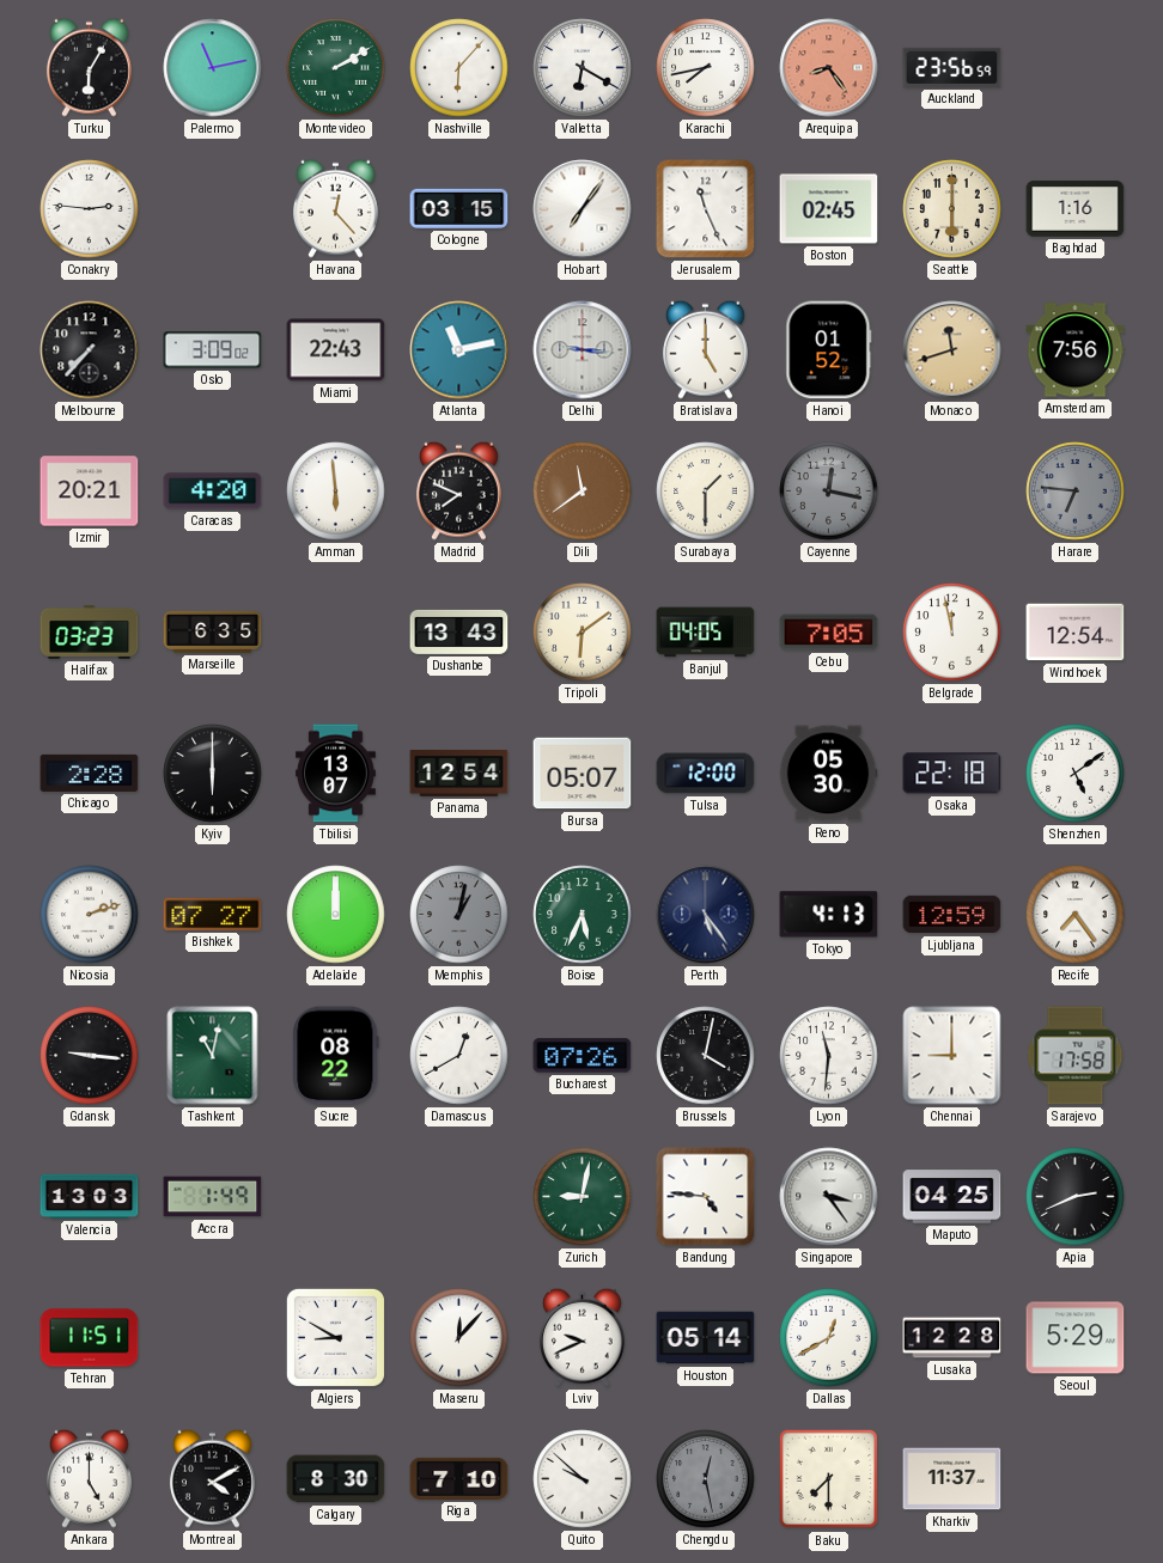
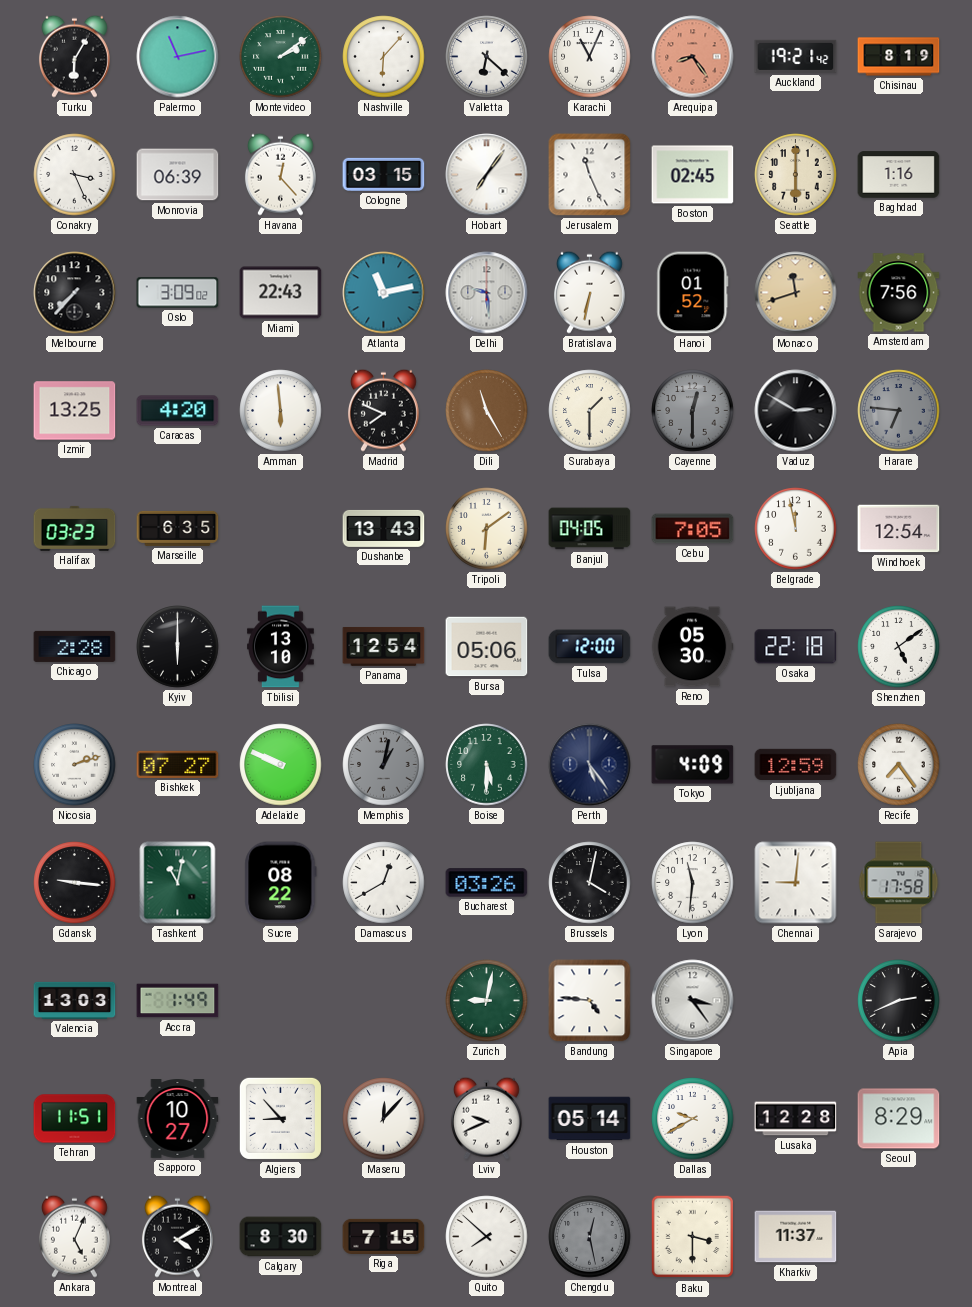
Montevideo: 2:10 -> 2:09 (281, 57)
Valletta: 6:20 -> 6:22 (487, 57)
Karachi: 7:43 -> 11:04 (590, 57)
Auckland: 23:56 -> 19:21 (796, 56)
Chisinau: none -> 8:19 (899, 57)
Conakry: 2:46 -> 3:26 (75, 175)
Monrovia: none -> 06:39 (178, 175)
Delhi: 9:16 -> 9:29 (487, 293)
Bratislava: 5:00 -> 6:32 (589, 292)
Izmir: 20:21 -> 13:25 (75, 411)
Dili: 11:39 -> 11:25 (487, 411)
Cayenne: 12:17 -> 12:30 (693, 411)
Vaduz: none -> 2:50 (796, 411)
Tbilisi: 13:07 -> 13:10 (280, 647)
Bursa: 05:07 -> 05:06 (487, 647)
Adelaide: 12:00 -> 9:49 (281, 765)
Boise: 5:34 -> 5:30 (487, 765)
Tokyo: 4:13 -> 4:09 (693, 765)
Bucharest: 07:26 -> 03:26 (487, 883)
Chennai: 9:00 -> 9:01 (796, 883)
Maputo: 04:25 -> none (952, 1197)
Sapporo: none -> 10:27 (178, 1119)
Algiers: 8:50 -> 8:53 (280, 1118)
Dallas: 12:40 -> 9:40 (693, 1119)
Seoul: 5:29 -> 8:29 (899, 1119)
Ankara: 5:00 -> 5:04 (74, 1236)
Riga: 7:10 -> 7:15 (384, 1236)
Quito: 9:52 -> 7:52 (487, 1237)
Baku: 7:30 -> 3:30 (693, 1237)
